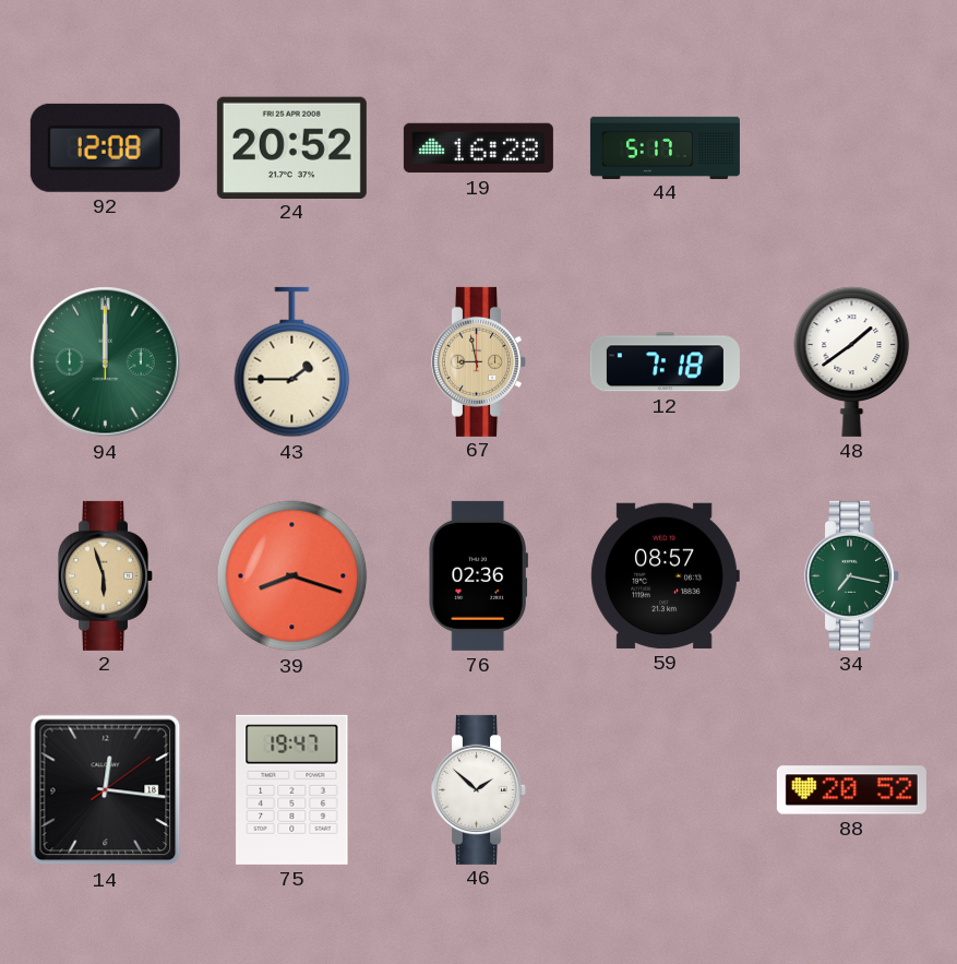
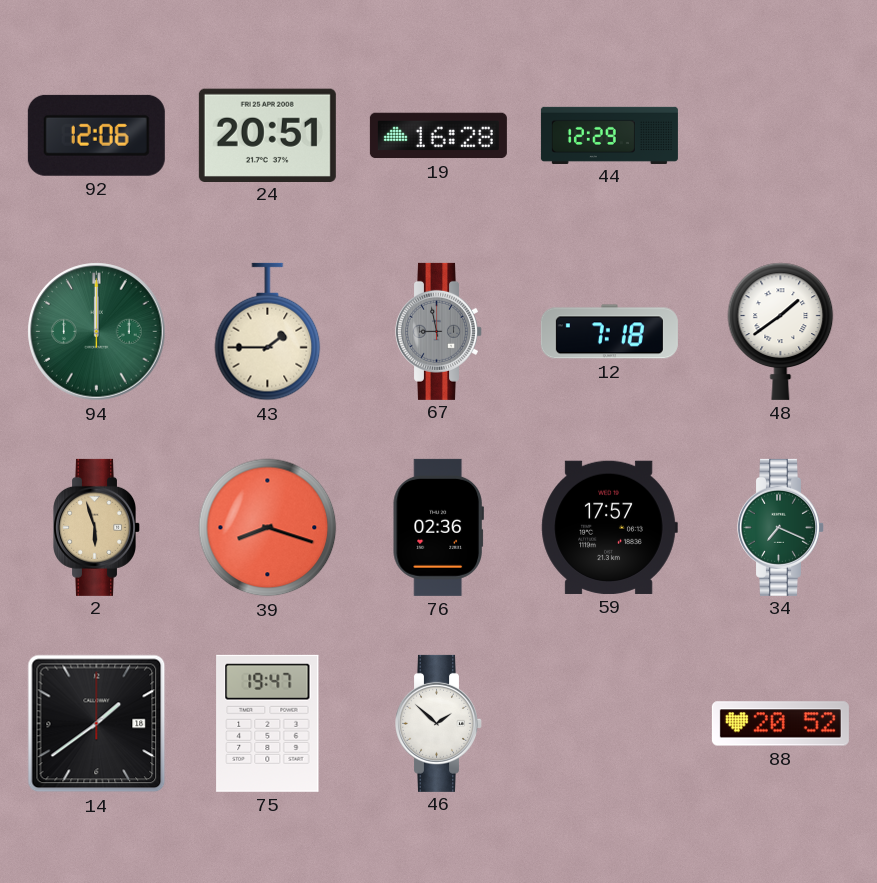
92: 12:08 -> 12:06 (96, 135)
24: 20:52 -> 20:51 (267, 135)
44: 5:17 -> 12:29 (609, 135)
67 dial: champagne -> grey (439, 331)
59: 08:57 -> 17:57 (609, 527)
34: 7:17 -> 7:19 (781, 527)
14: 12:16 -> 1:39 (97, 724)
